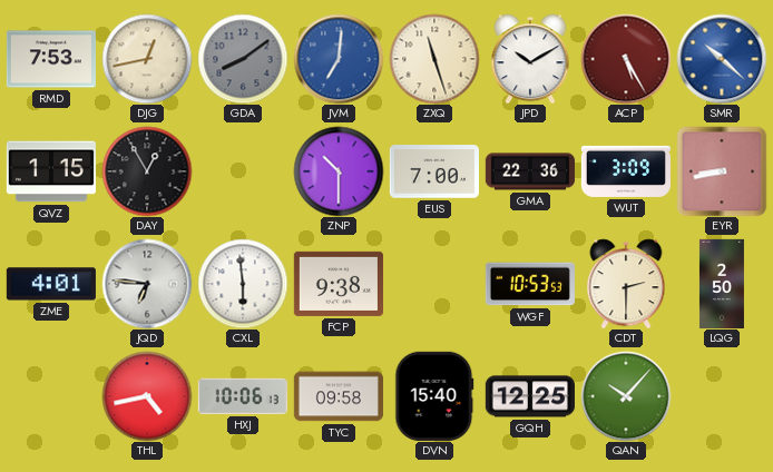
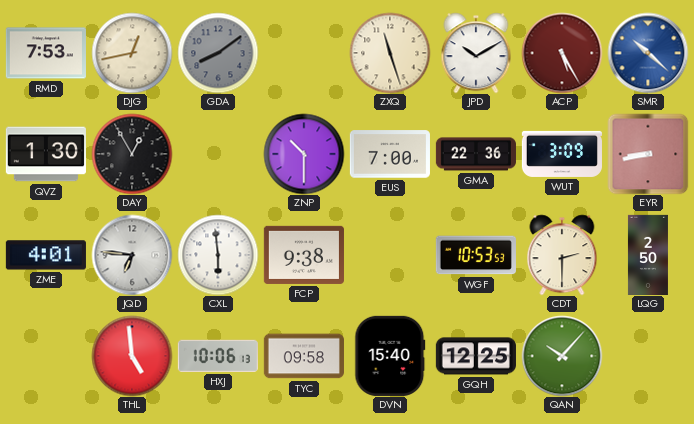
JVM: 7:01 -> none (339, 59)
QVZ: 1:15 -> 1:30 (46, 154)
THL: 4:43 -> 4:59 (132, 356)
